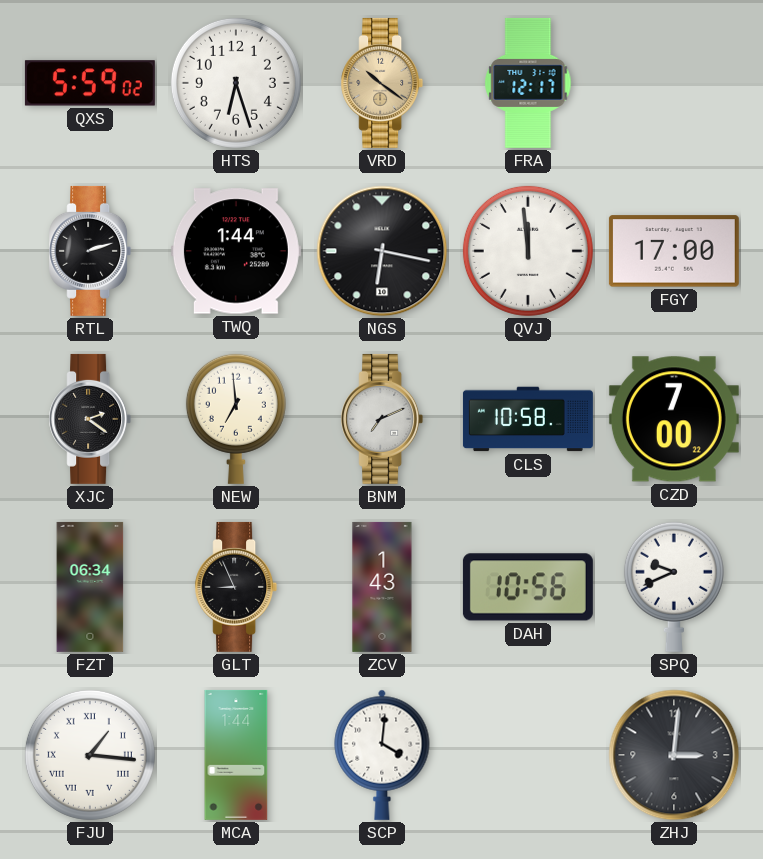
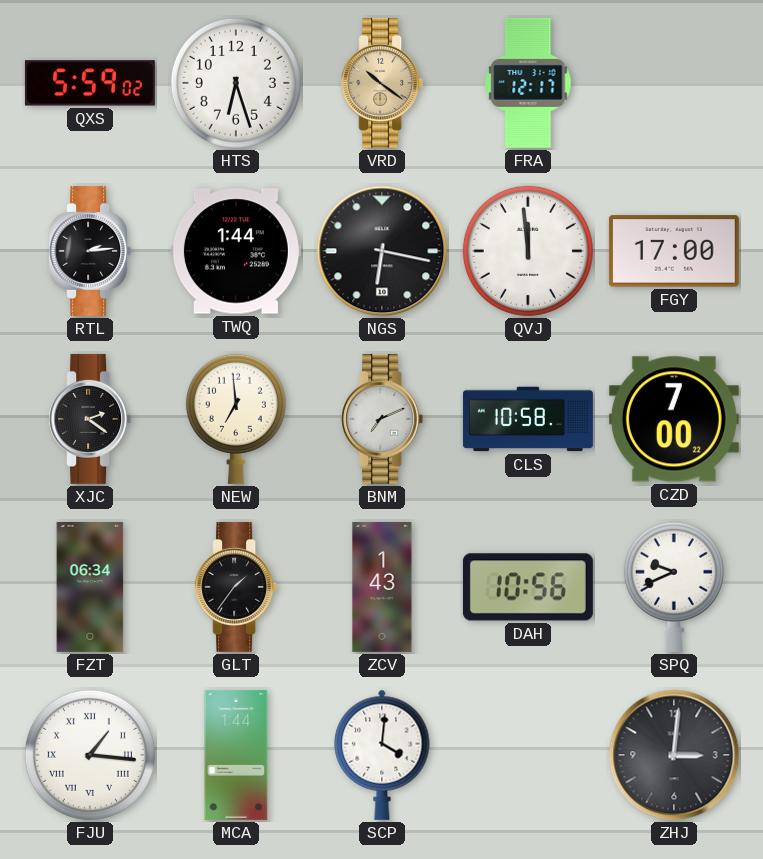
RTL: 2:12 -> 2:14 (90, 251)
GLT: 8:56 -> 1:36 (236, 587)
